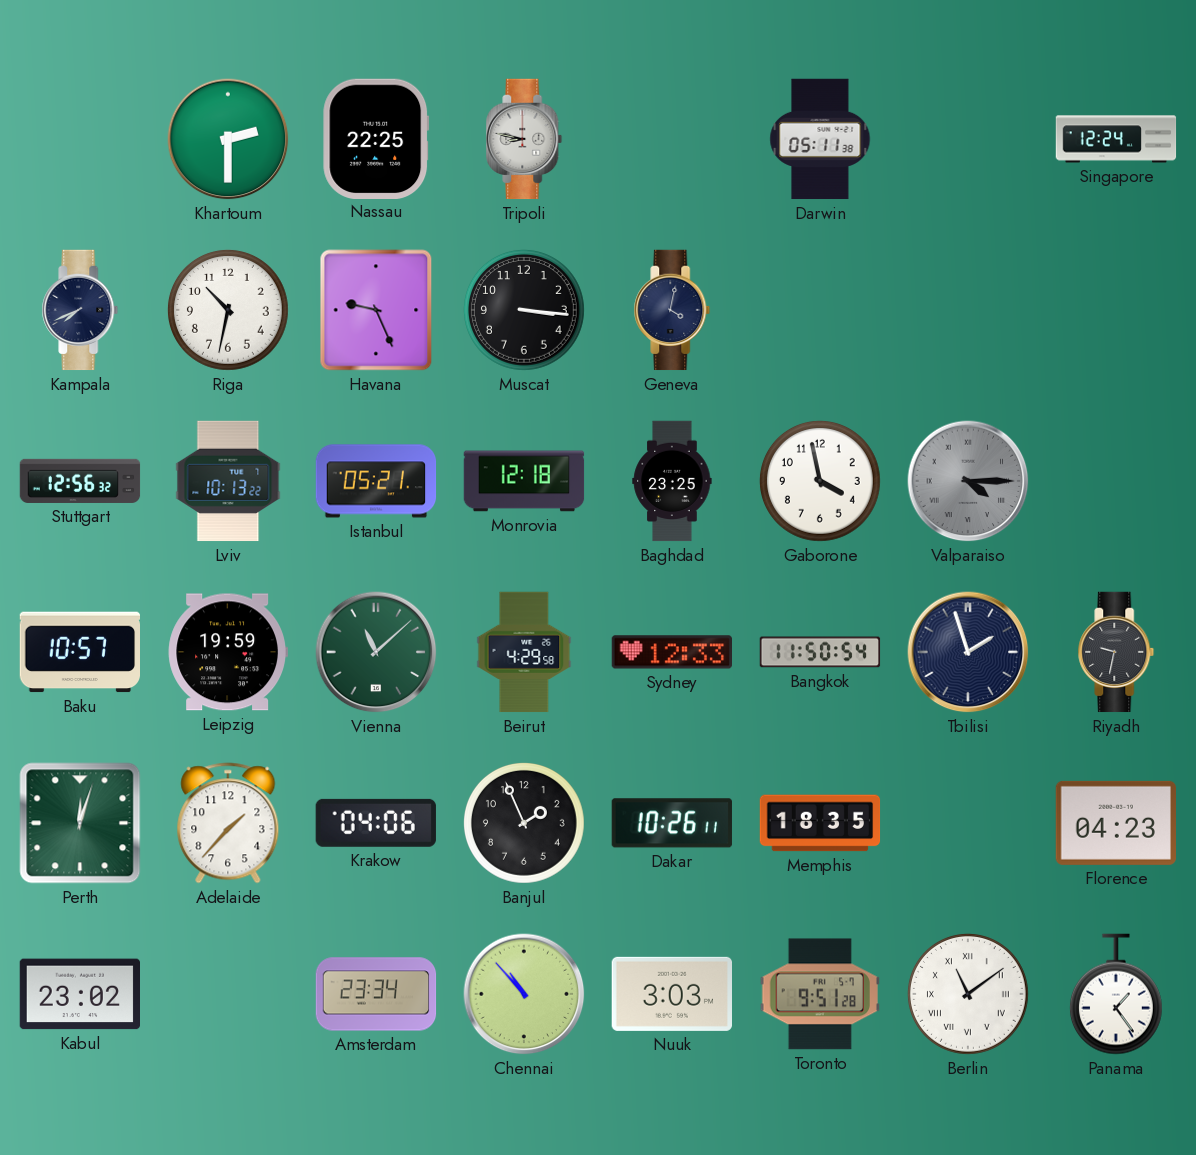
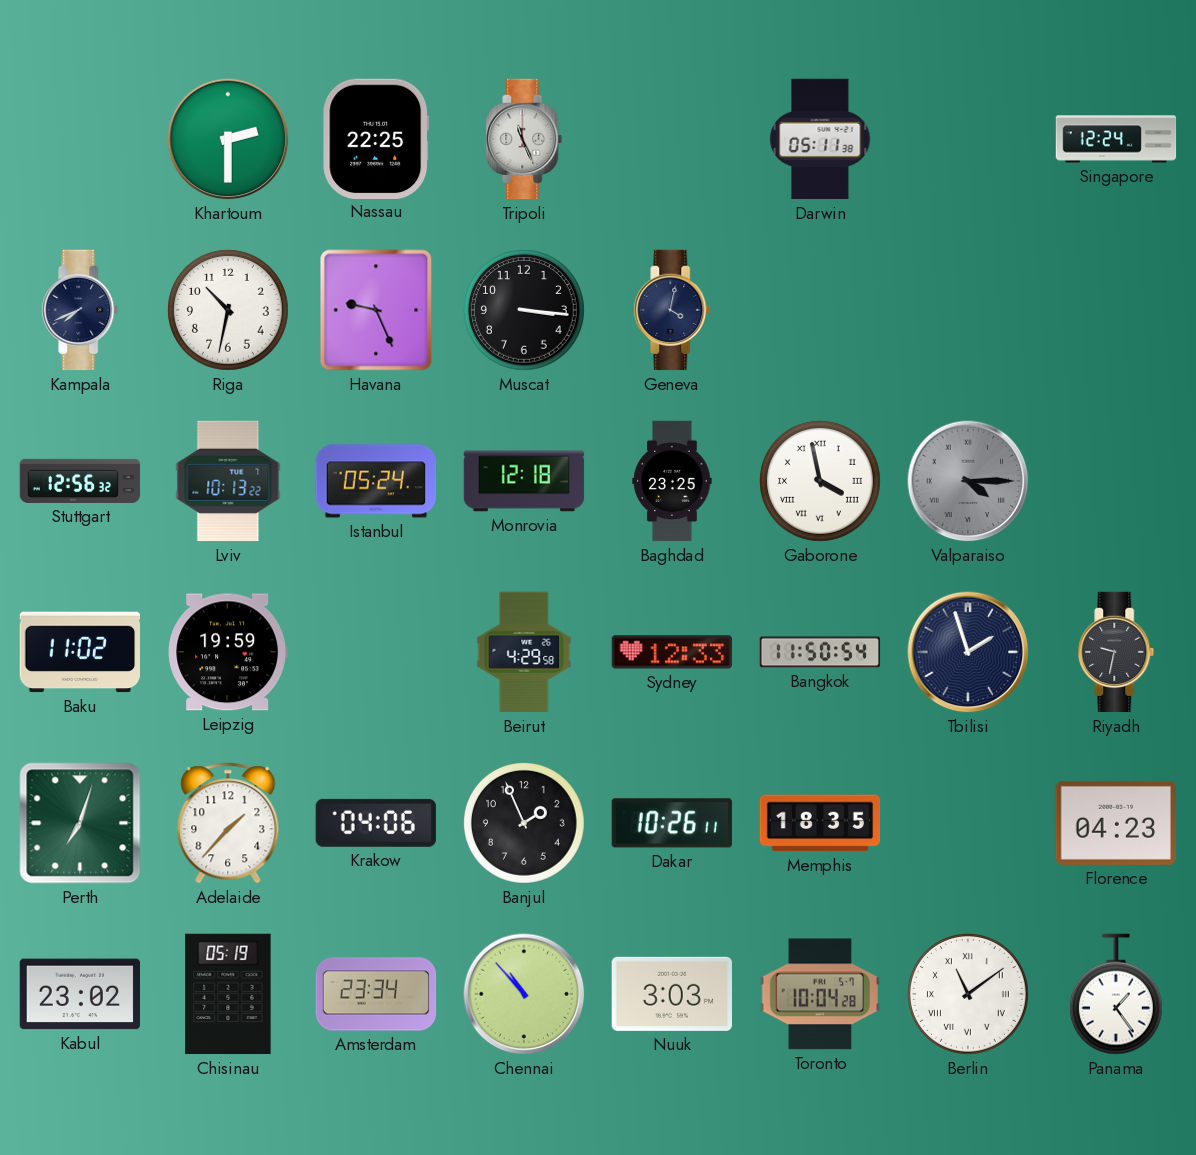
Tripoli: 8:47 -> 11:26 (524, 139)
Istanbul: 05:21 -> 05:24 (376, 481)
Gaborone numerals: Arabic -> Roman (820, 481)
Baku: 10:57 -> 11:02 (80, 652)
Vienna: 11:08 -> none (376, 652)
Perth: 12:03 -> 7:03 (80, 823)
Chisinau: none -> 05:19 (228, 994)
Toronto: 9:51 -> 10:04 (819, 994)
